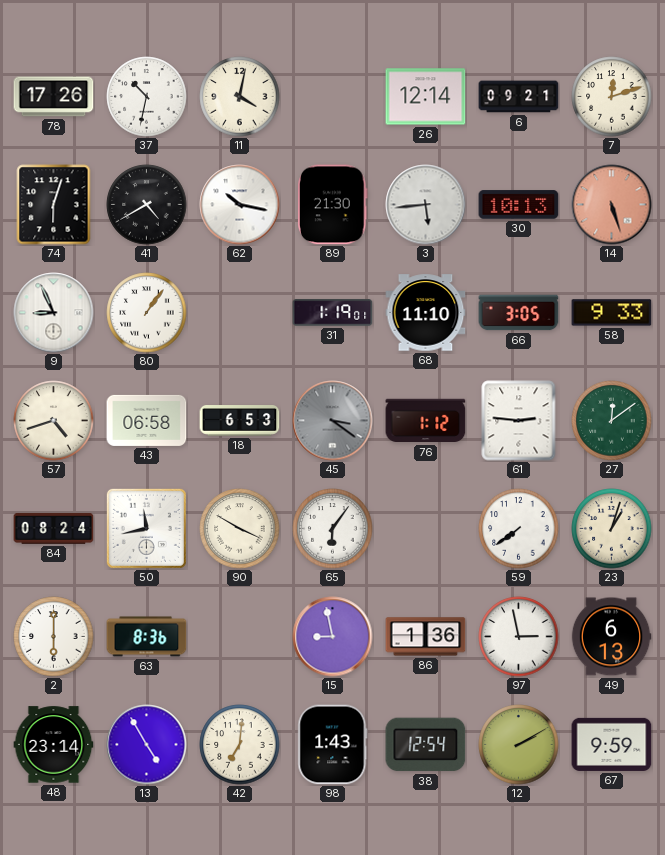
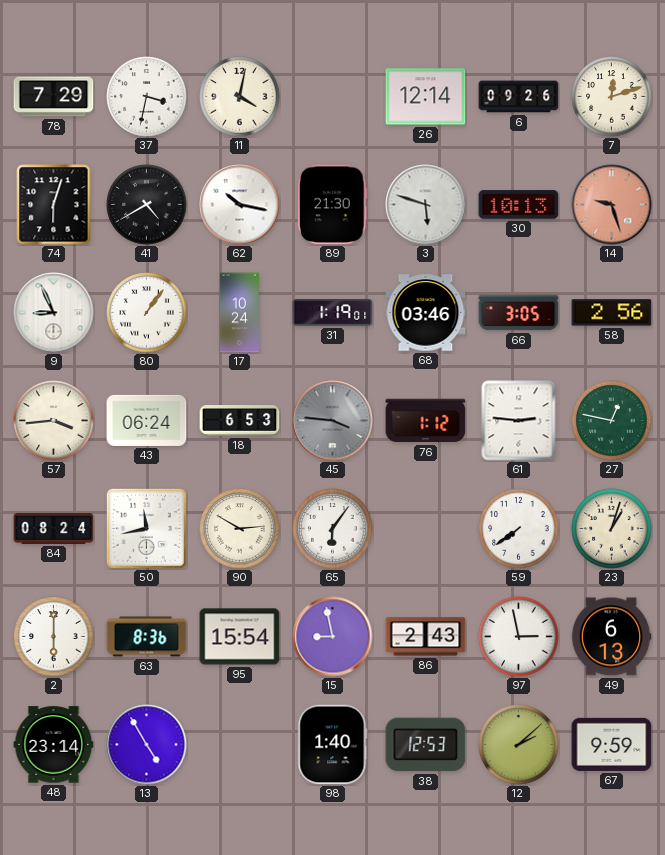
78: 17:26 -> 7:29 (54, 97)
37: 10:32 -> 3:32 (147, 97)
6: 09:21 -> 09:26 (519, 97)
3: 5:44 -> 5:48 (426, 205)
14: 5:27 -> 9:27 (612, 205)
17: none -> 10:24 (239, 313)
68: 11:10 -> 03:46 (426, 313)
58: 9:33 -> 2:56 (612, 313)
57: 4:42 -> 3:44 (54, 421)
43: 06:58 -> 06:24 (147, 420)
45: 3:21 -> 3:46 (333, 421)
27: 12:09 -> 12:47 (612, 421)
90: 3:50 -> 2:50 (240, 529)
95: none -> 15:54 (240, 637)
86: 1:36 -> 2:43 (426, 637)
42: 7:01 -> none (240, 745)
98: 1:43 -> 1:40 (333, 745)
38: 12:54 -> 12:53 (426, 745)
12: 2:10 -> 2:08 (519, 745)
